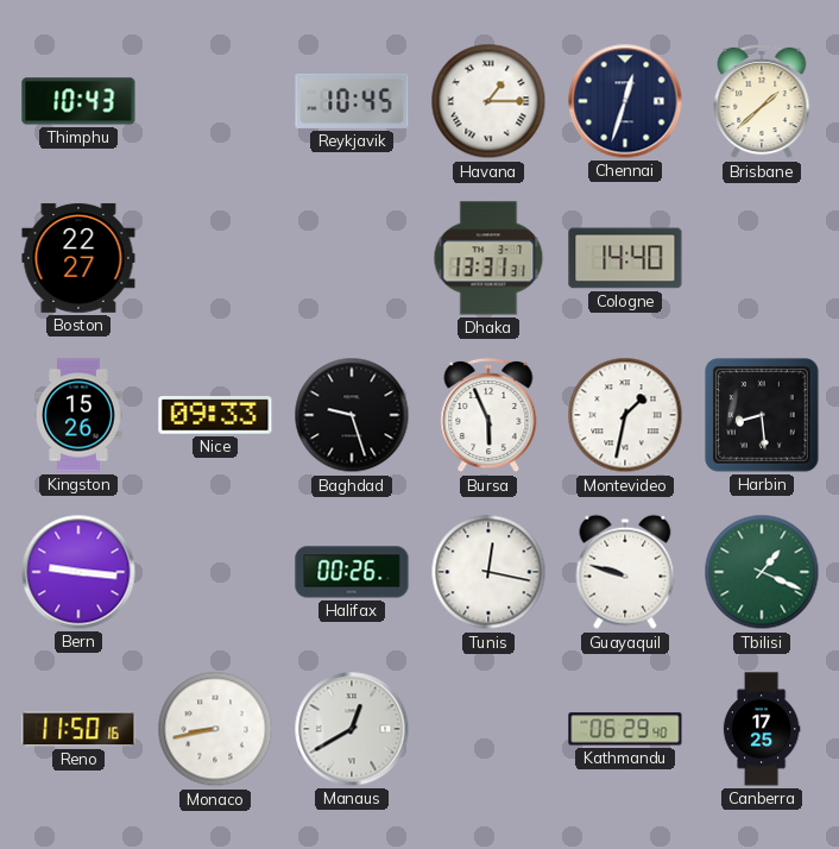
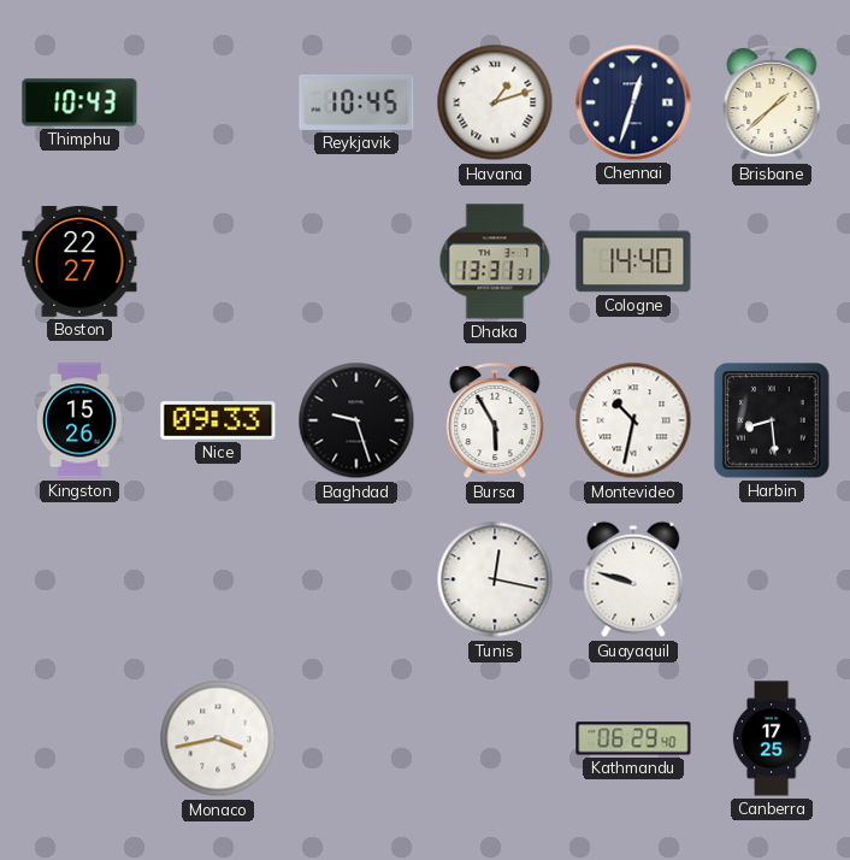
Havana: 1:15 -> 1:12 (495, 102)
Bursa: 5:56 -> 5:55 (495, 420)
Montevideo: 1:32 -> 10:32 (633, 420)
Bern: 9:16 -> none (78, 572)
Halifax: 00:26 -> none (352, 572)
Tbilisi: 1:19 -> none (762, 572)
Reno: 11:50 -> none (78, 729)
Monaco: 8:43 -> 3:43 (218, 738)
Manaus: 12:40 -> none (352, 729)
